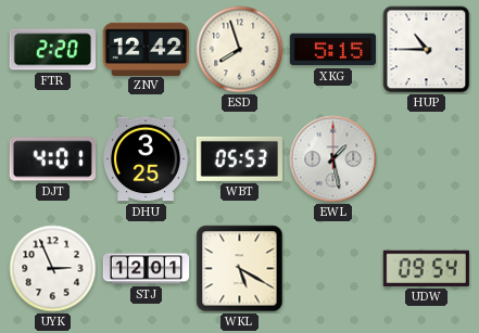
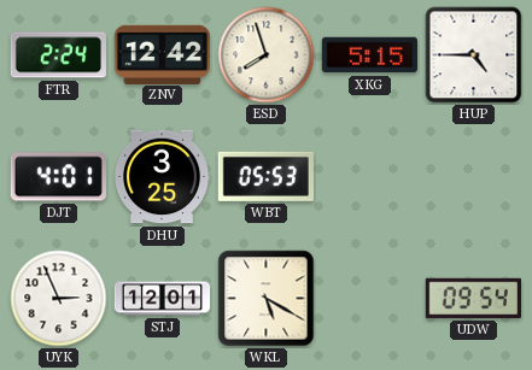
FTR: 2:20 -> 2:24 (58, 55)
HUP: 10:45 -> 4:45 (474, 55)
EWL: 1:28 -> none (333, 159)
